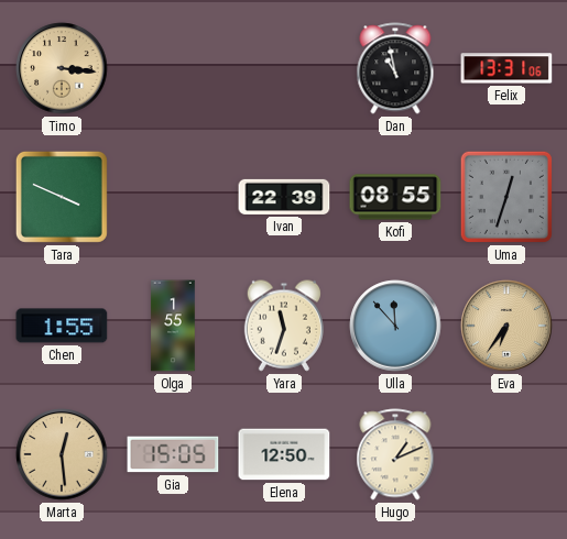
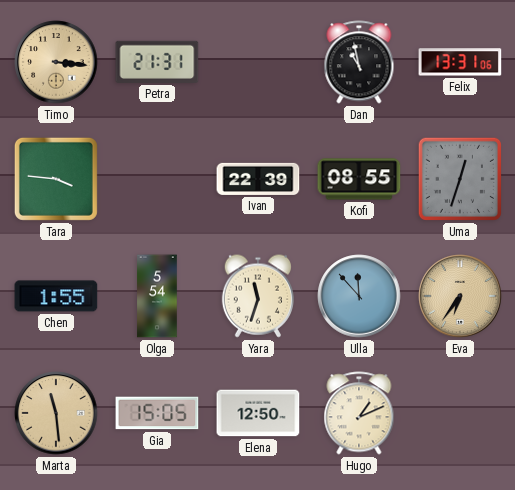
Petra: none -> 21:31 (157, 62)
Tara: 3:49 -> 3:46 (56, 179)
Olga: 1:55 -> 5:54 (157, 296)
Marta: 12:29 -> 11:29 (56, 413)
